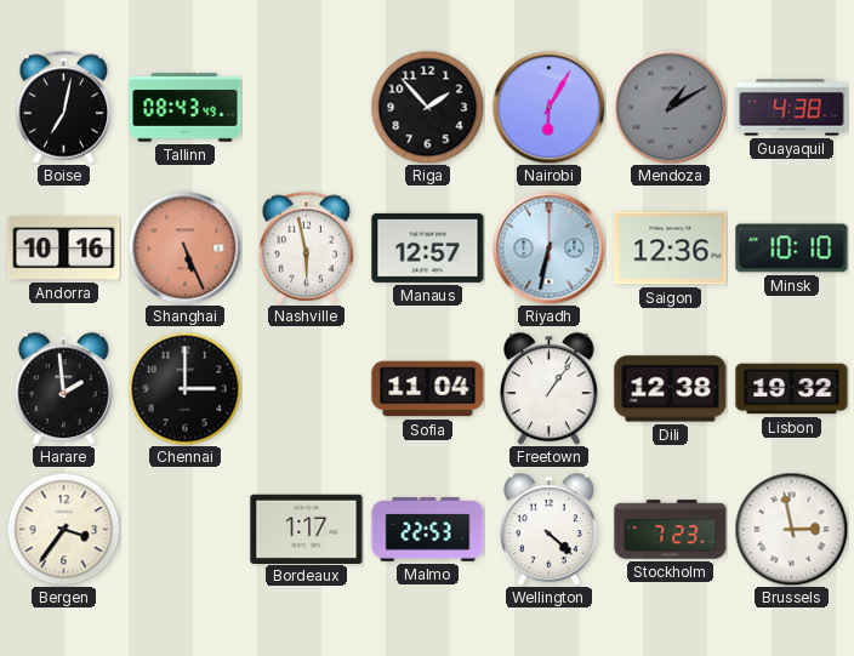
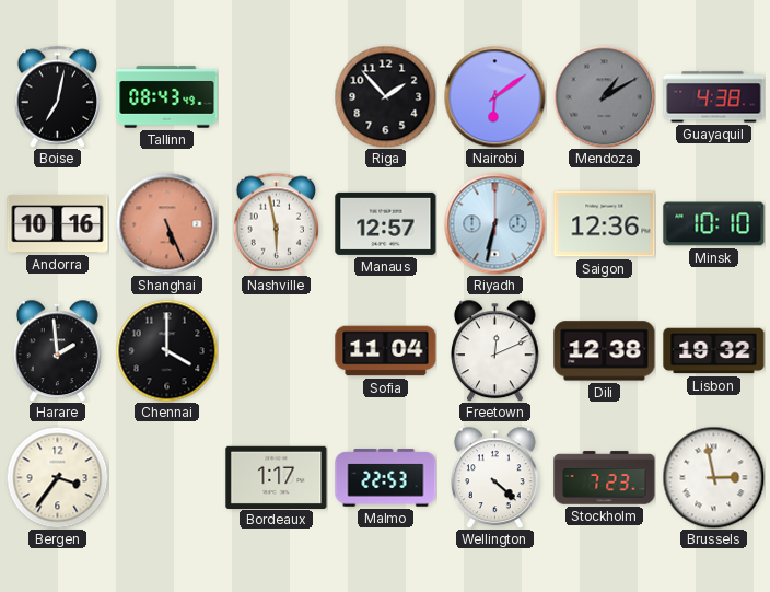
Nairobi: 6:05 -> 6:09 (494, 96)
Chennai: 3:00 -> 4:00 (166, 350)
Freetown: 1:06 -> 12:11 (495, 350)
